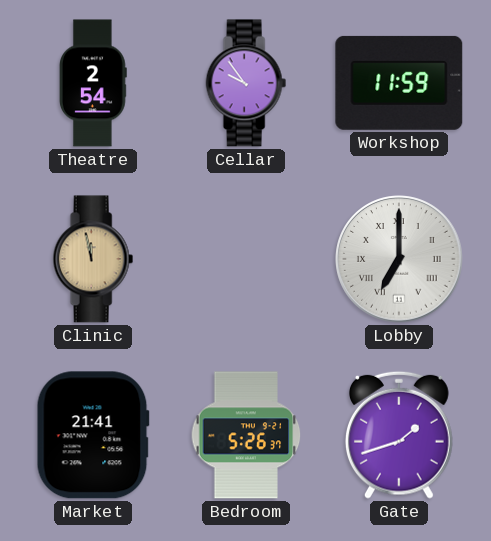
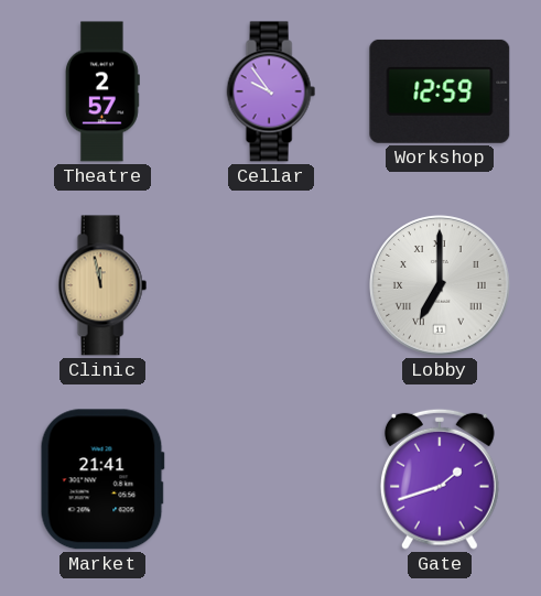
Theatre: 2:54 -> 2:57 (102, 91)
Workshop: 11:59 -> 12:59 (440, 91)
Bedroom: 5:26 -> none (246, 435)
